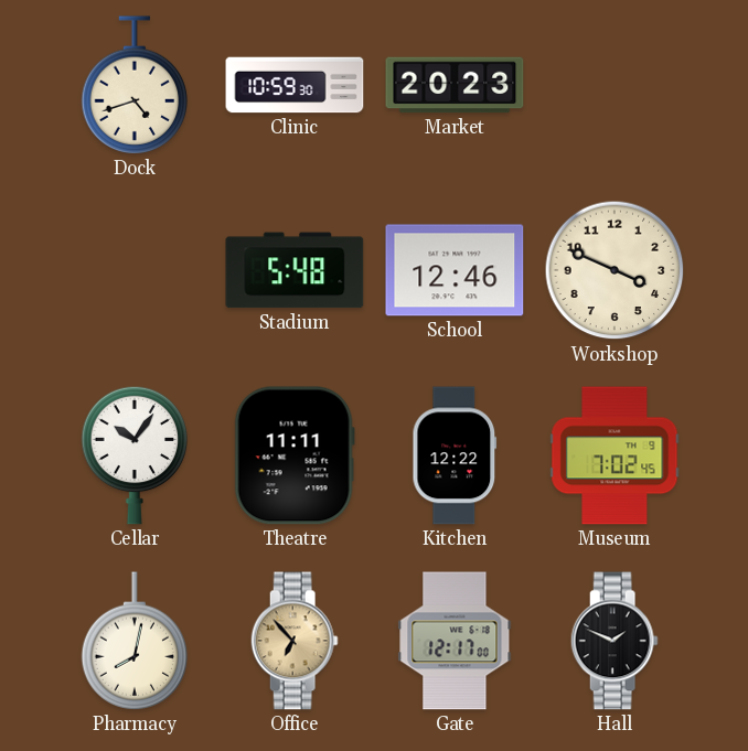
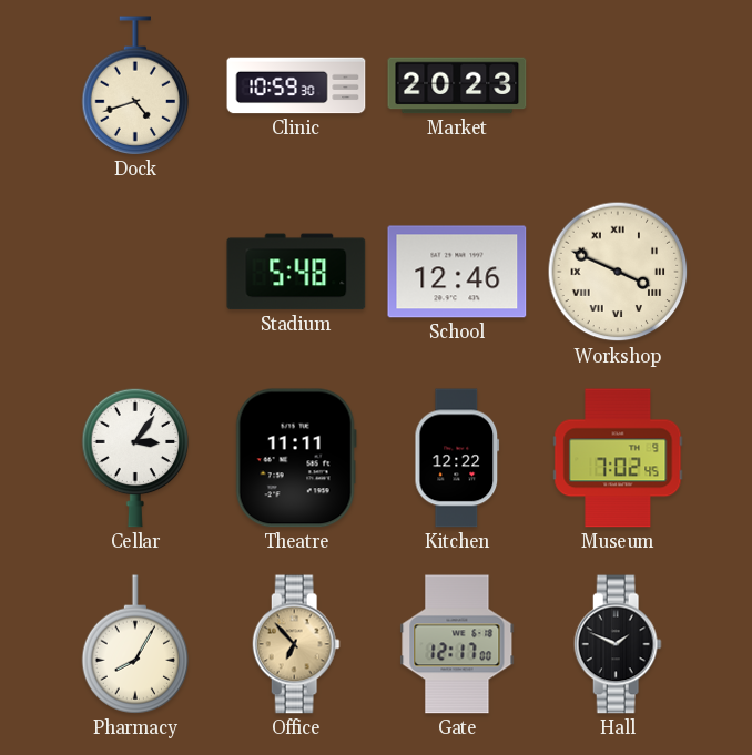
Workshop numerals: Arabic -> Roman (618, 272)
Cellar: 10:06 -> 3:06 (135, 458)
Pharmacy: 8:02 -> 8:05 (135, 644)
